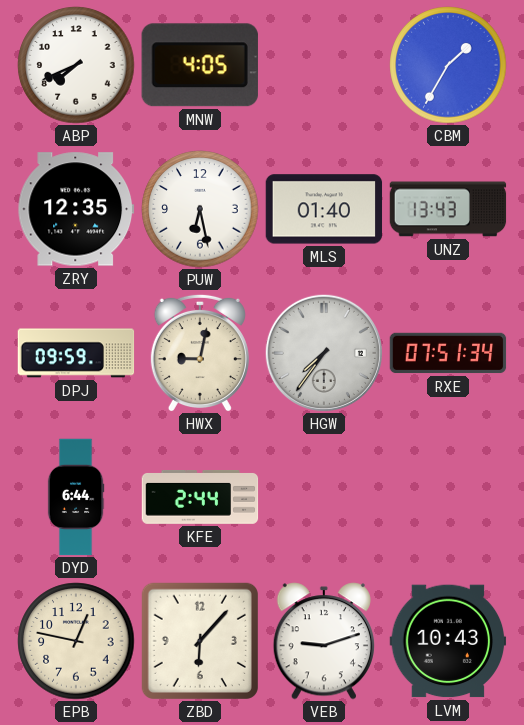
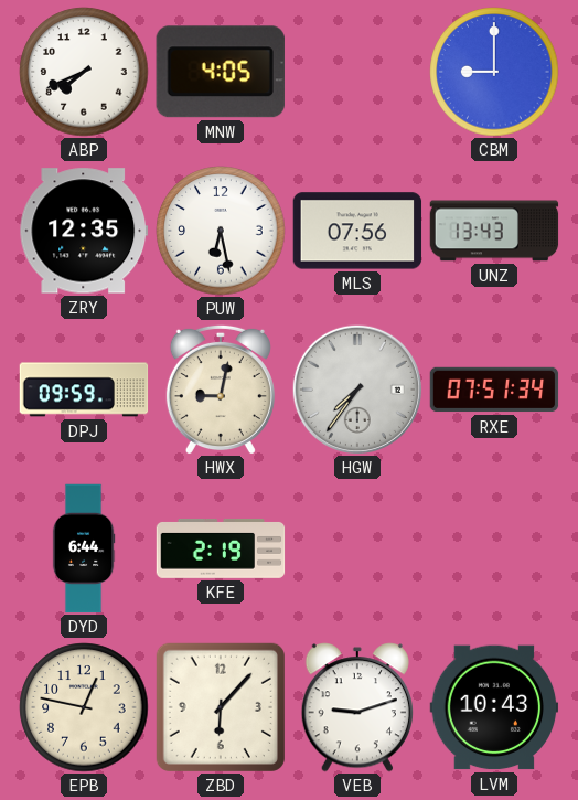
CBM: 1:35 -> 9:00 (494, 72)
MLS: 01:40 -> 07:56 (357, 231)
KFE: 2:44 -> 2:19 (221, 550)
